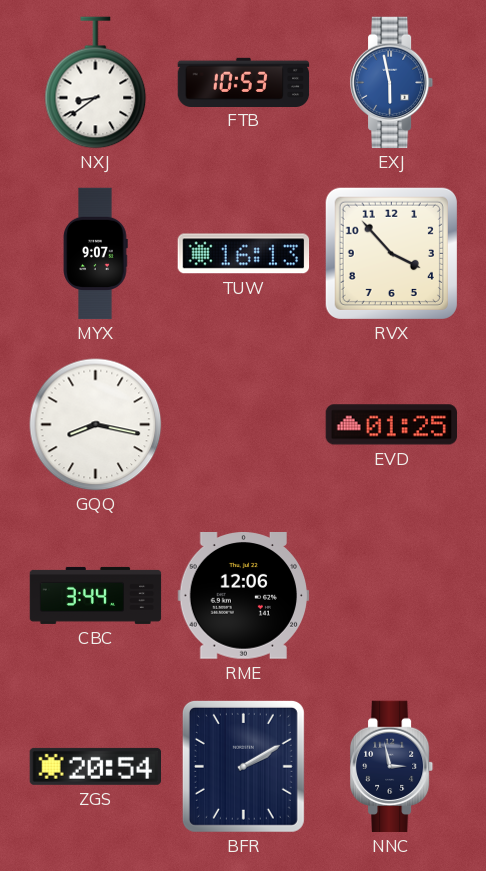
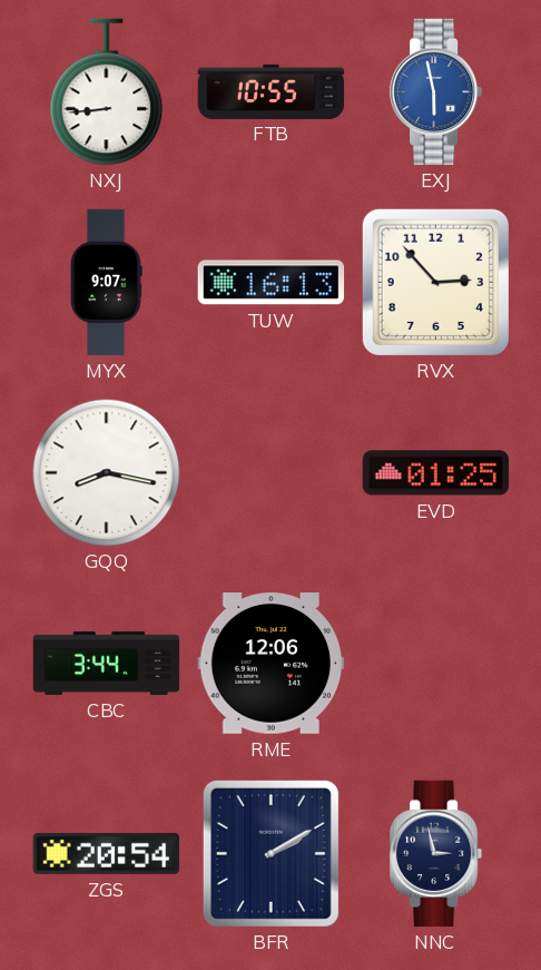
NXJ: 8:39 -> 8:44 (107, 92)
FTB: 10:53 -> 10:55 (272, 91)
RVX: 3:53 -> 2:53 (435, 282)
